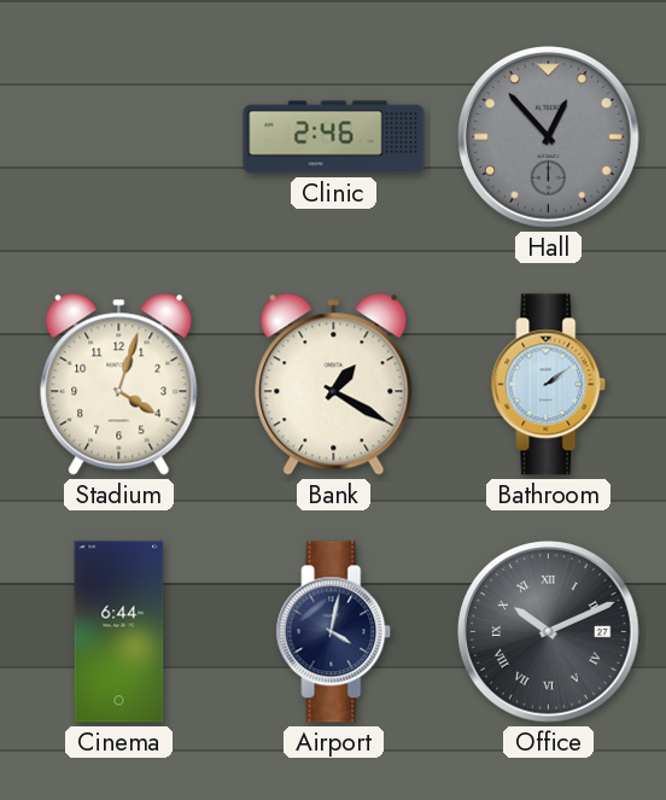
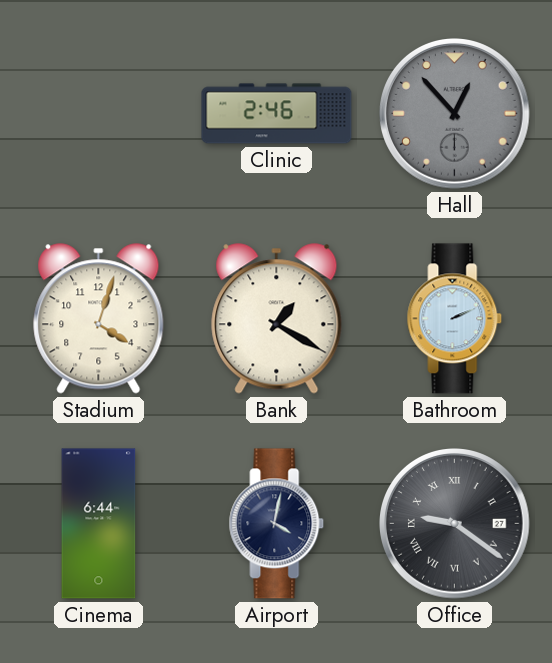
Bathroom: 2:09 -> 2:11 (455, 319)
Office: 10:11 -> 9:21 (455, 524)
